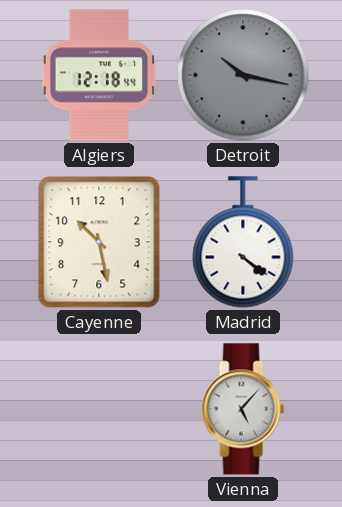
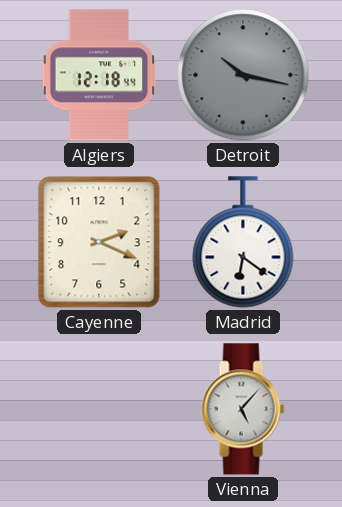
Cayenne: 10:28 -> 2:19 (99, 242)
Madrid: 4:21 -> 6:21 (243, 242)
